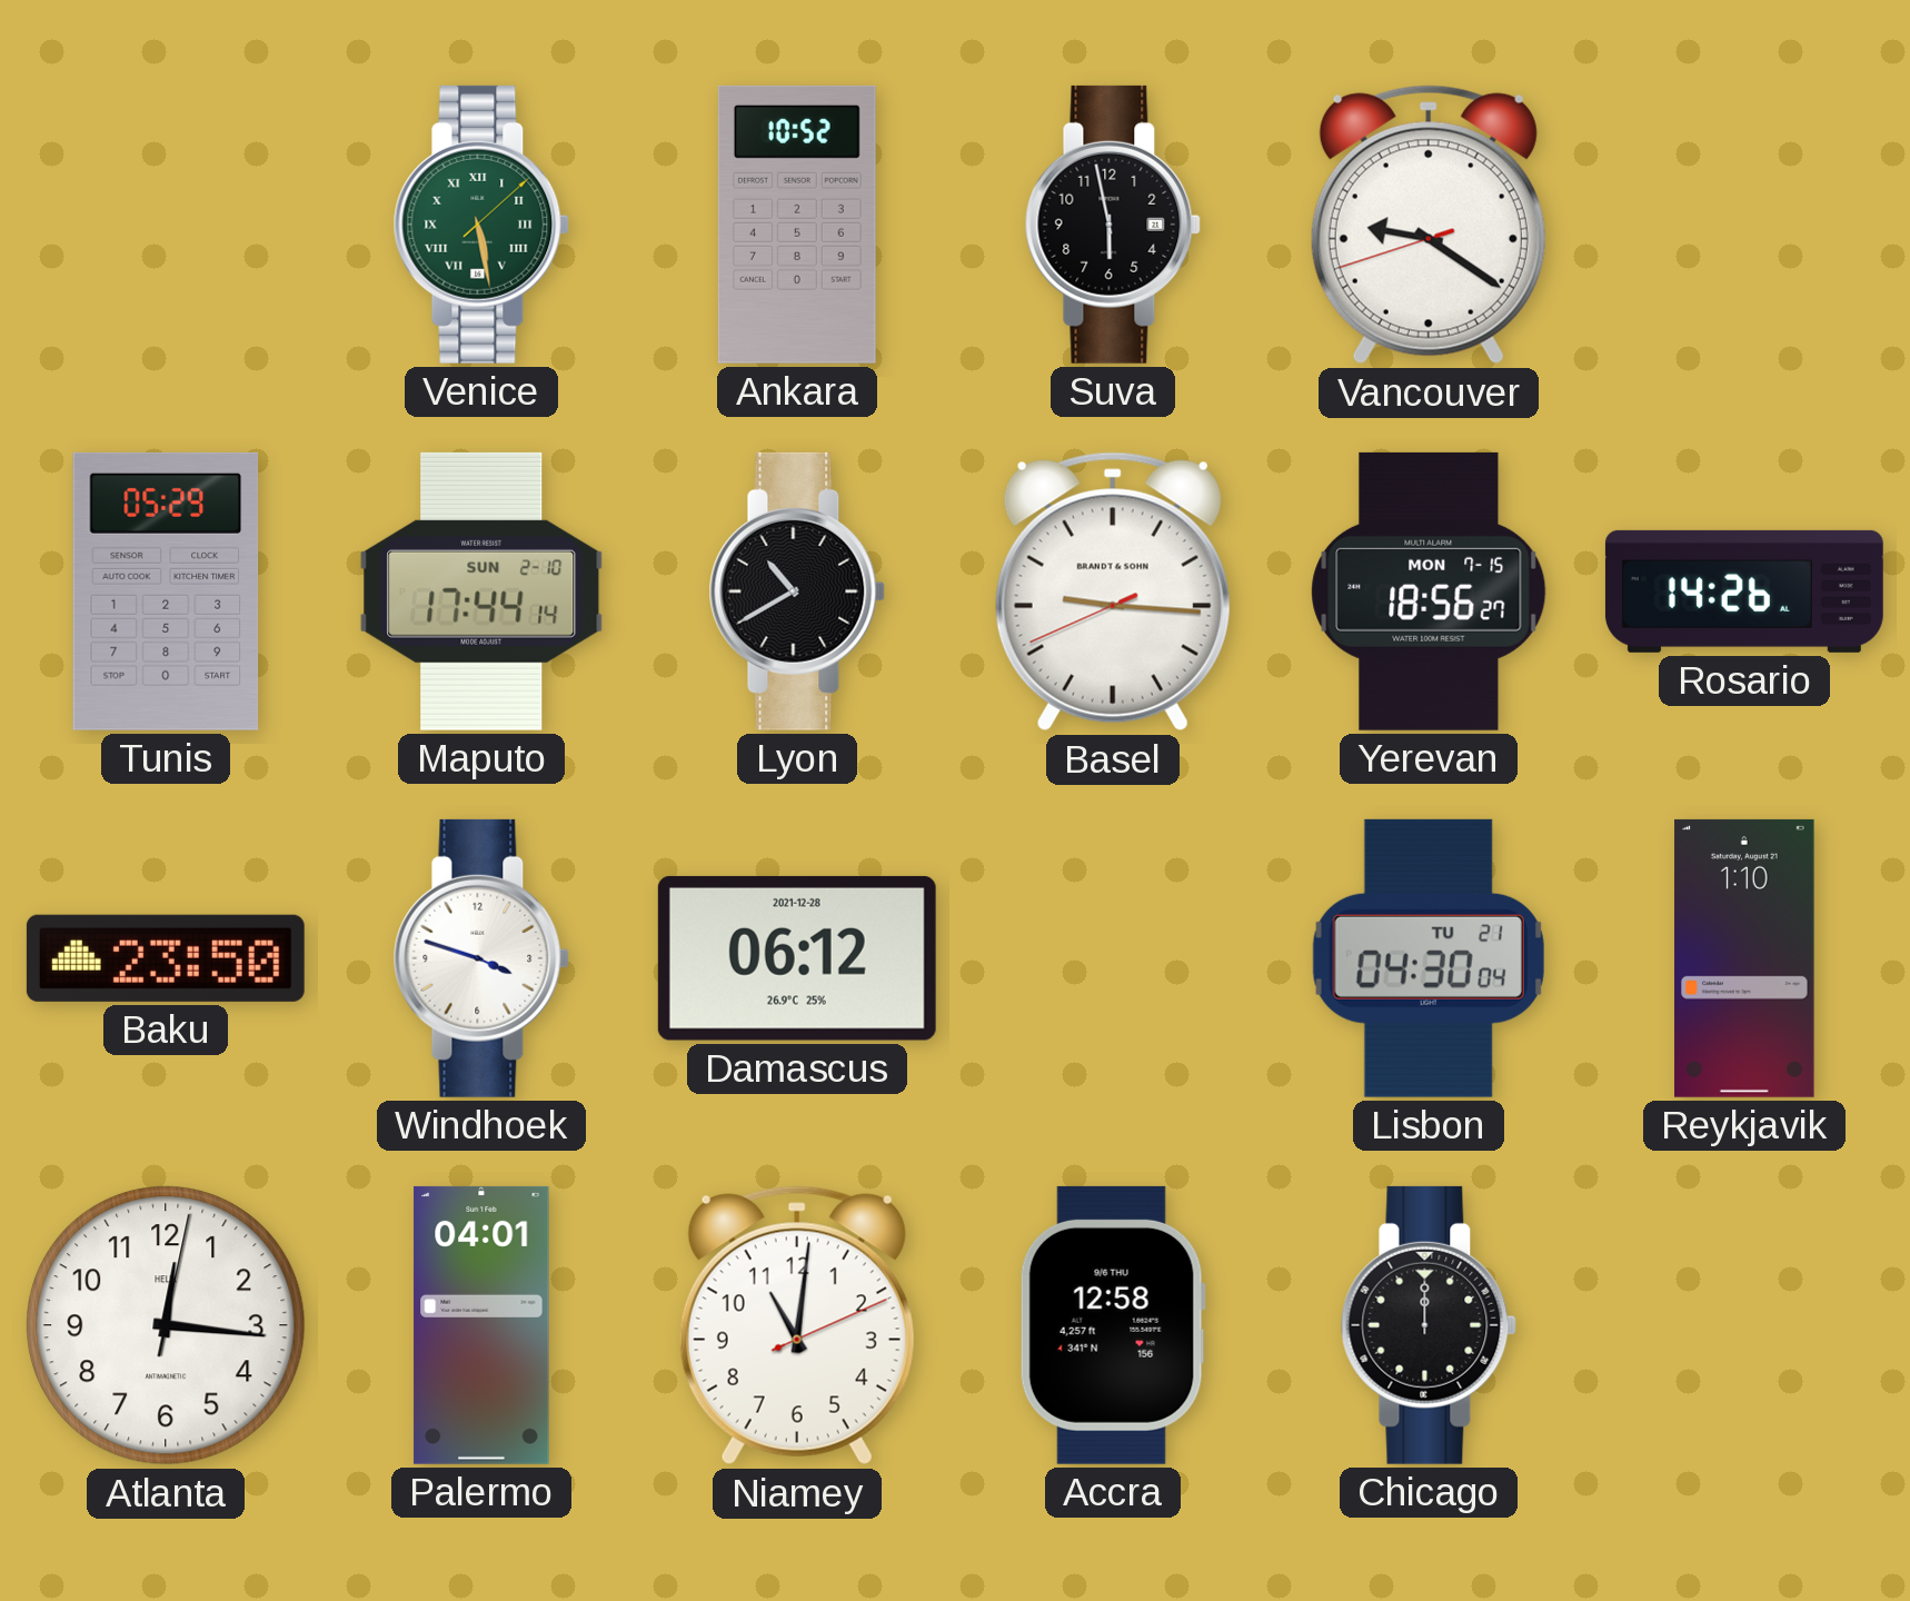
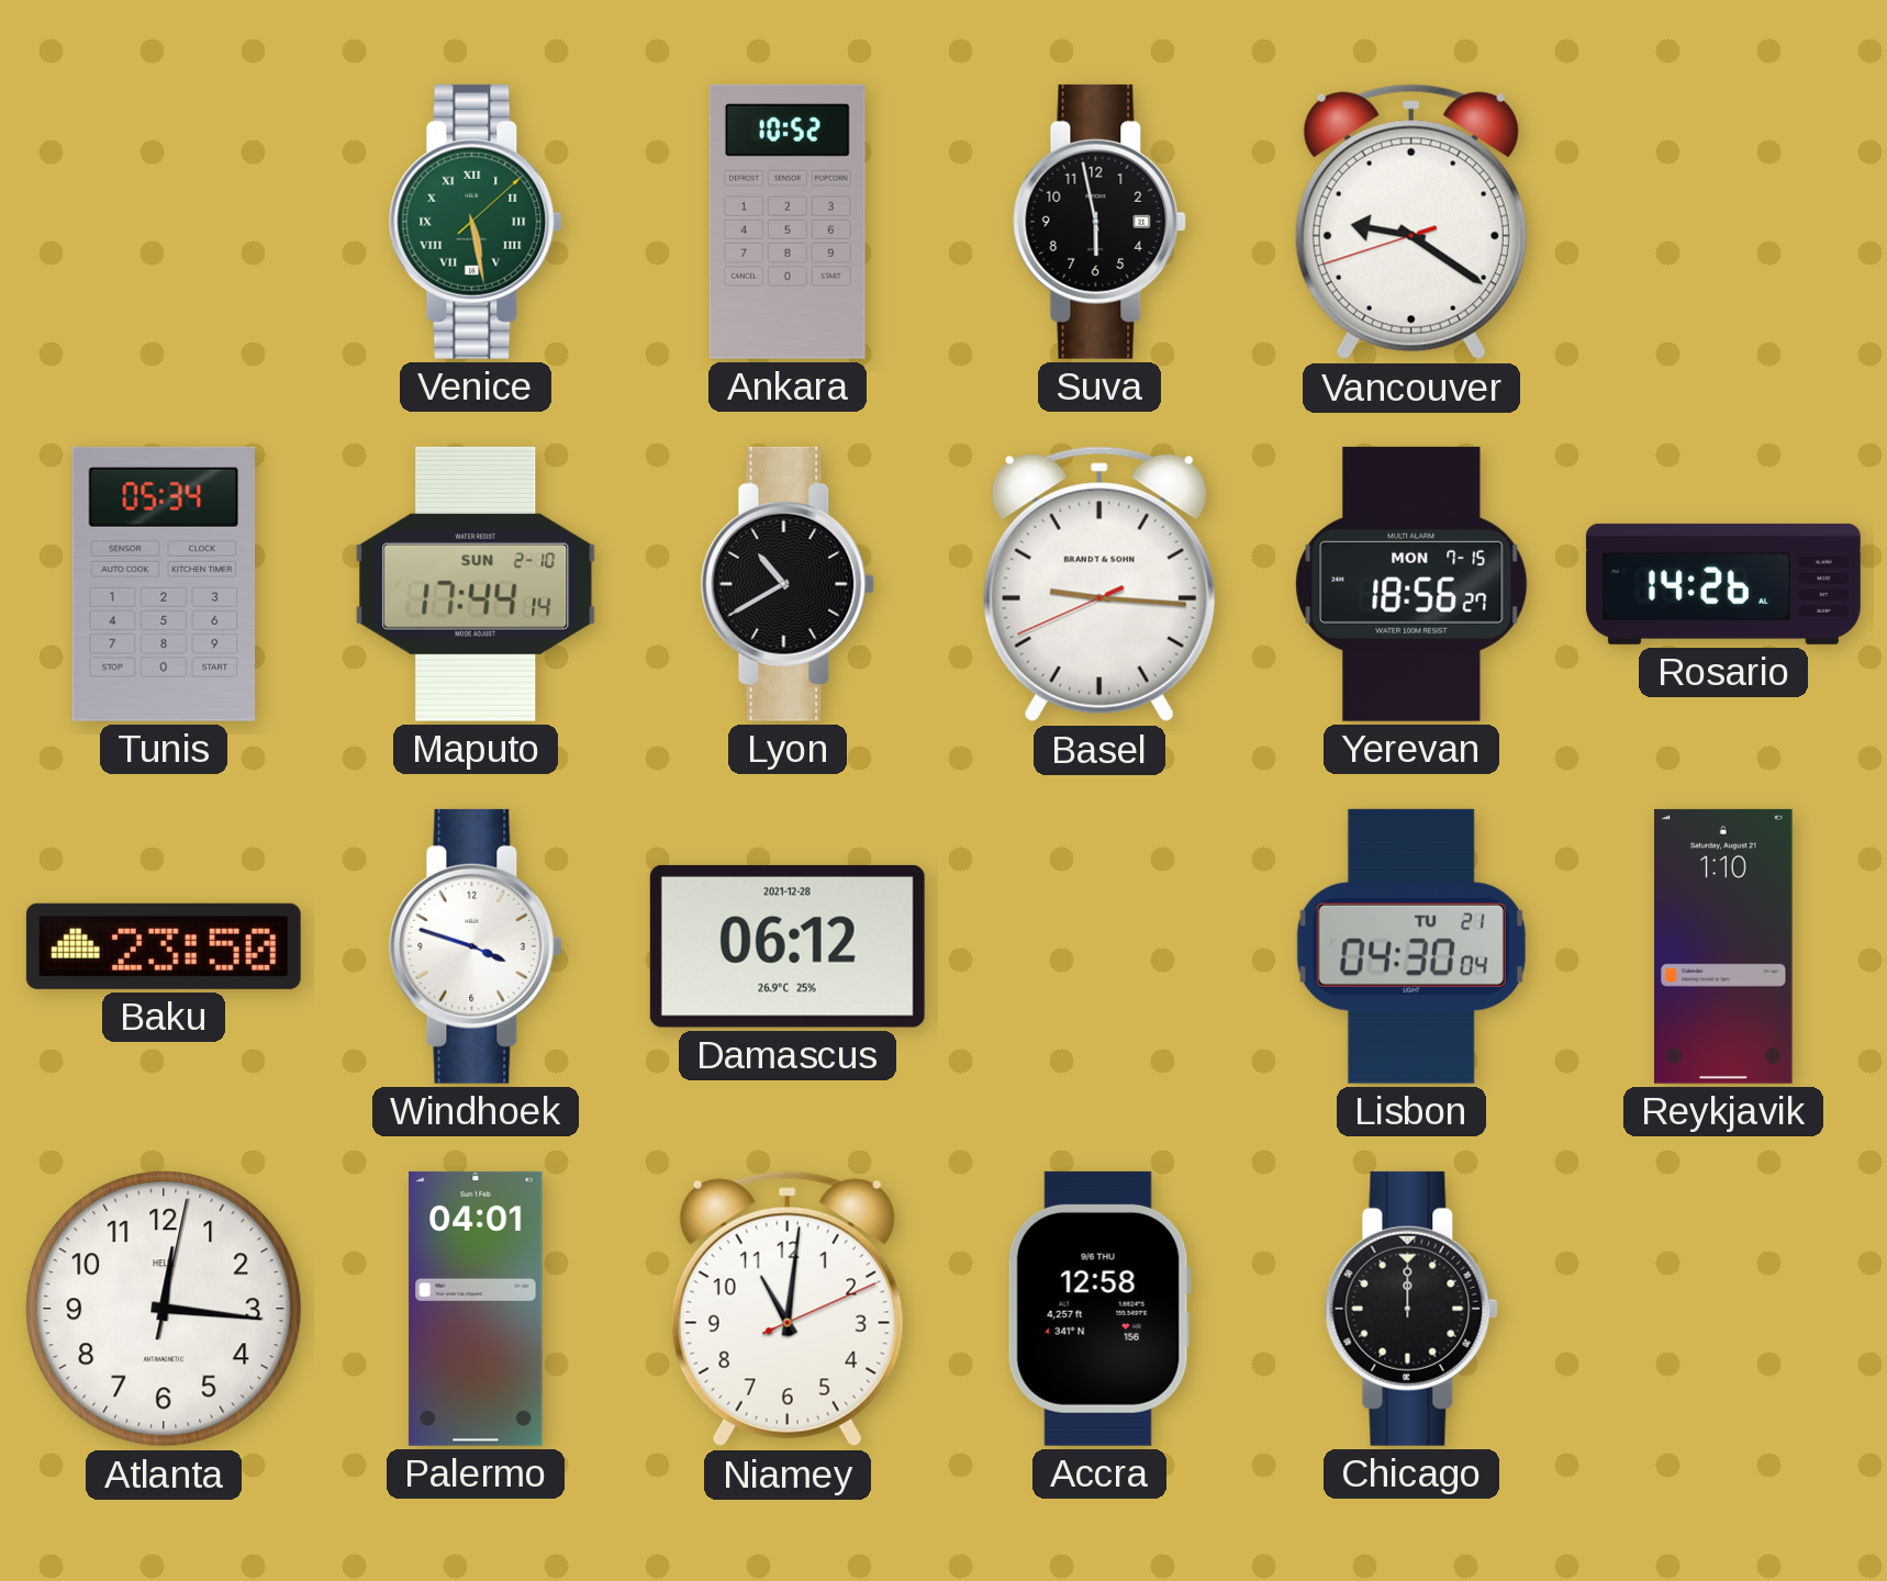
Tunis: 05:29 -> 05:34 (164, 584)
